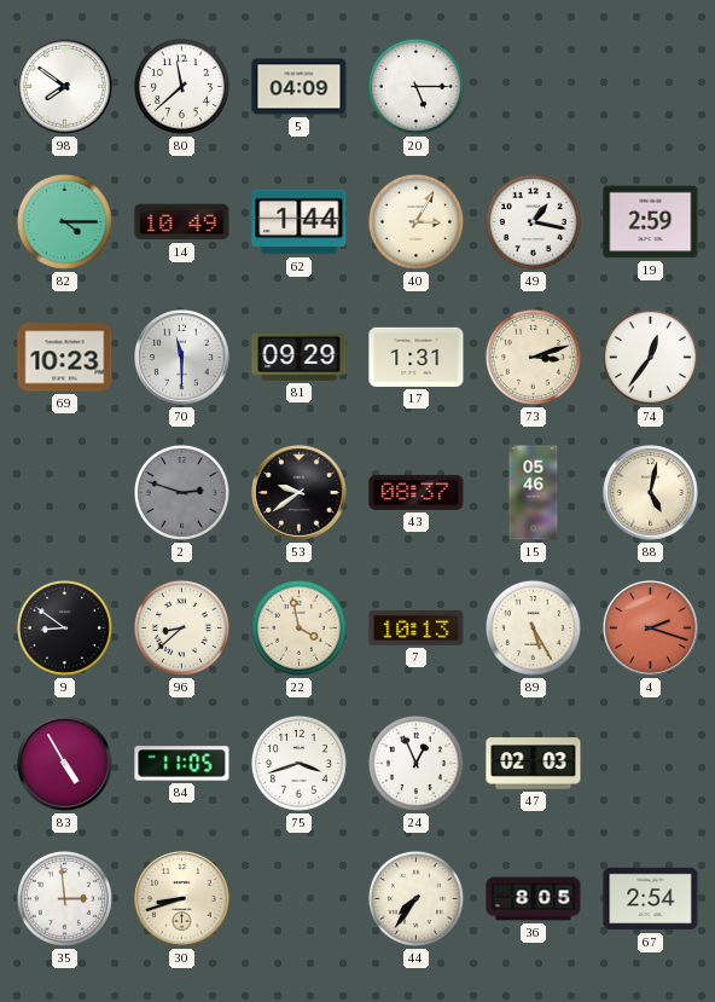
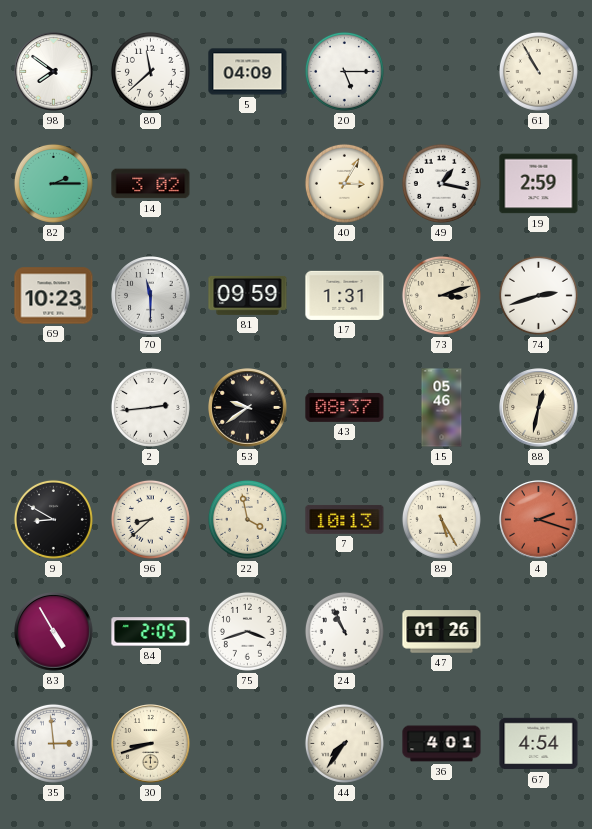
61: none -> 10:55 (538, 71)
82: 4:15 -> 2:15 (53, 183)
14: 10:49 -> 3:02 (151, 184)
62: 1:44 -> none (300, 222)
81: 09:29 -> 09:59 (248, 295)
74: 12:36 -> 2:42 (538, 295)
2: 2:48 -> 2:44 (150, 407)
2 dial: grey -> white (150, 407)
88: 5:02 -> 12:32 (539, 408)
9: 8:51 -> 8:50 (53, 519)
84: 11:05 -> 2:05 (151, 632)
24: 12:56 -> 10:56 (344, 631)
47: 02:03 -> 01:26 (442, 632)
36: 8:05 -> 4:01 (442, 744)
67: 2:54 -> 4:54 (539, 744)
